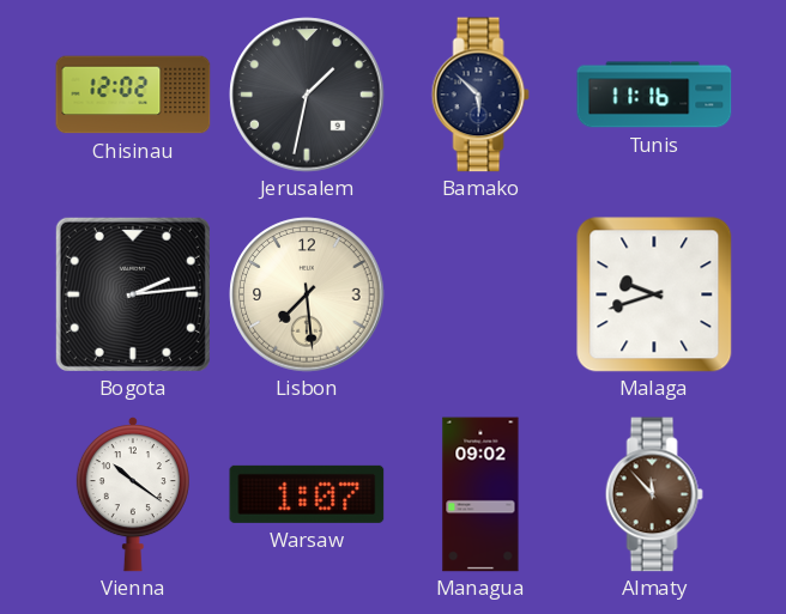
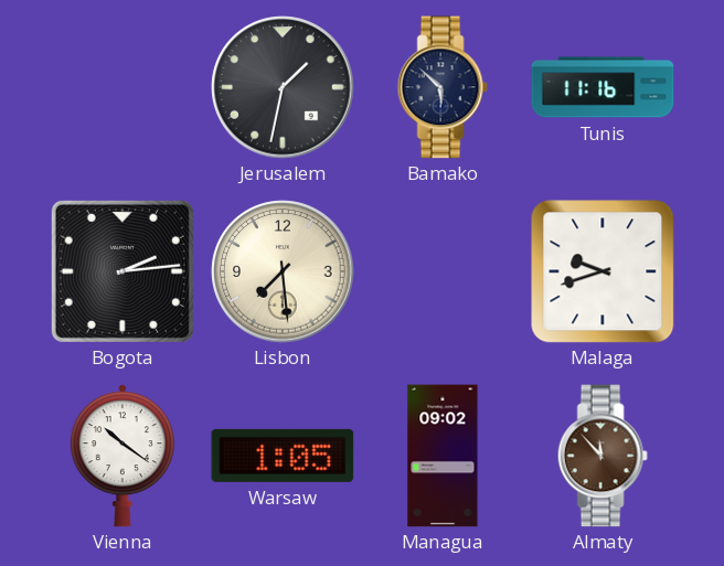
Chisinau: 12:02 -> none (133, 95)
Warsaw: 1:07 -> 1:05 (283, 456)
